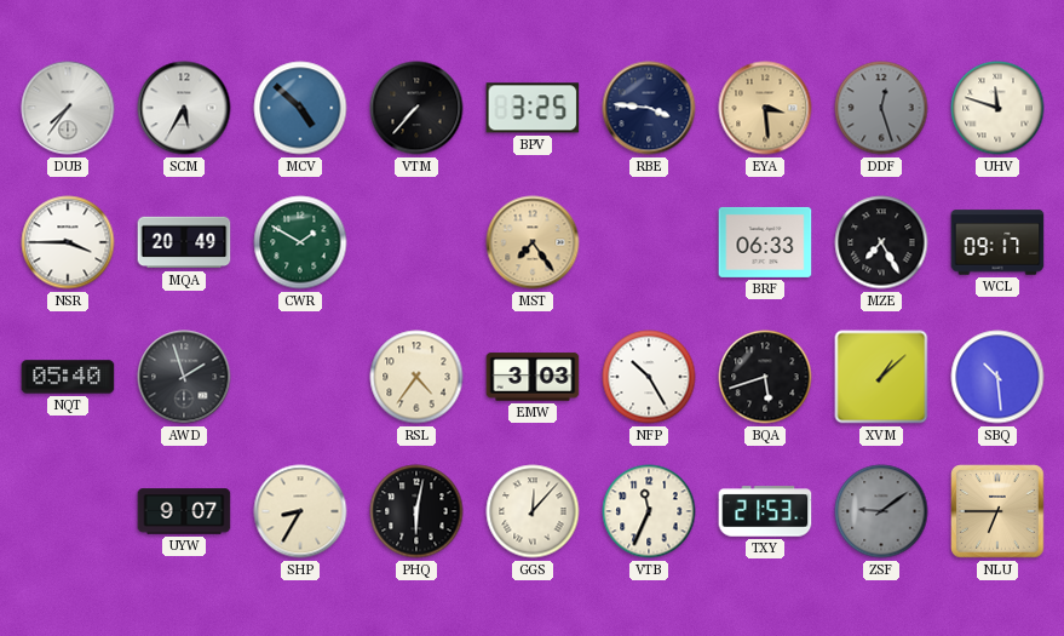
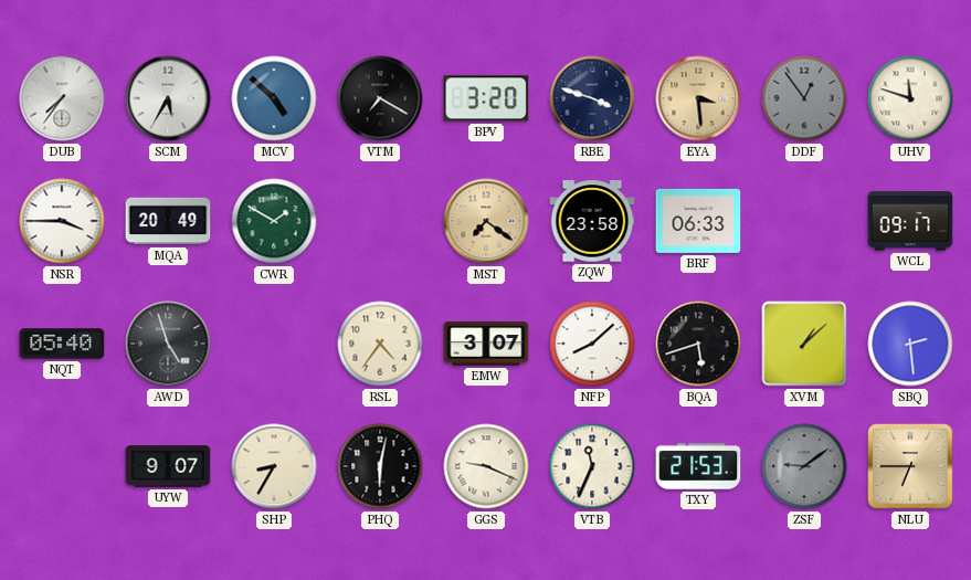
VTM: 7:37 -> 7:20 (380, 98)
BPV: 3:25 -> 3:20 (486, 98)
RBE: 3:46 -> 3:48 (592, 98)
DDF: 12:27 -> 12:54 (804, 98)
MST: 7:24 -> 7:21 (486, 221)
ZQW: none -> 23:58 (592, 221)
MZE: 7:25 -> none (881, 242)
AWD: 1:57 -> 4:57 (168, 344)
EMW: 3:03 -> 3:07 (486, 344)
NFP: 10:25 -> 8:08 (592, 344)
SBQ: 10:29 -> 2:29 (910, 344)
GGS: 12:07 -> 9:19 (486, 466)
